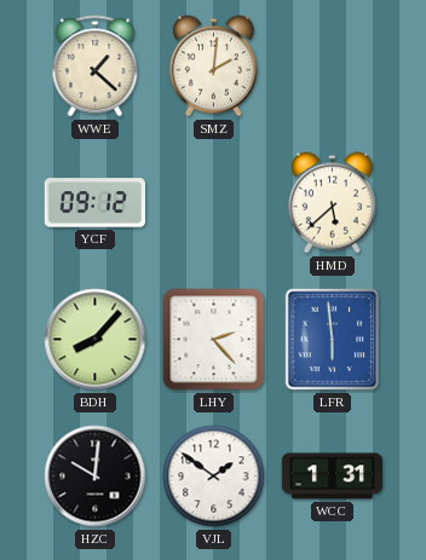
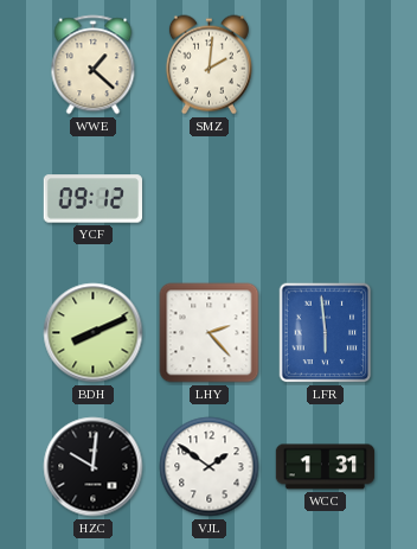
HMD: 5:38 -> none (332, 203)
BDH: 8:07 -> 8:11 (94, 333)
